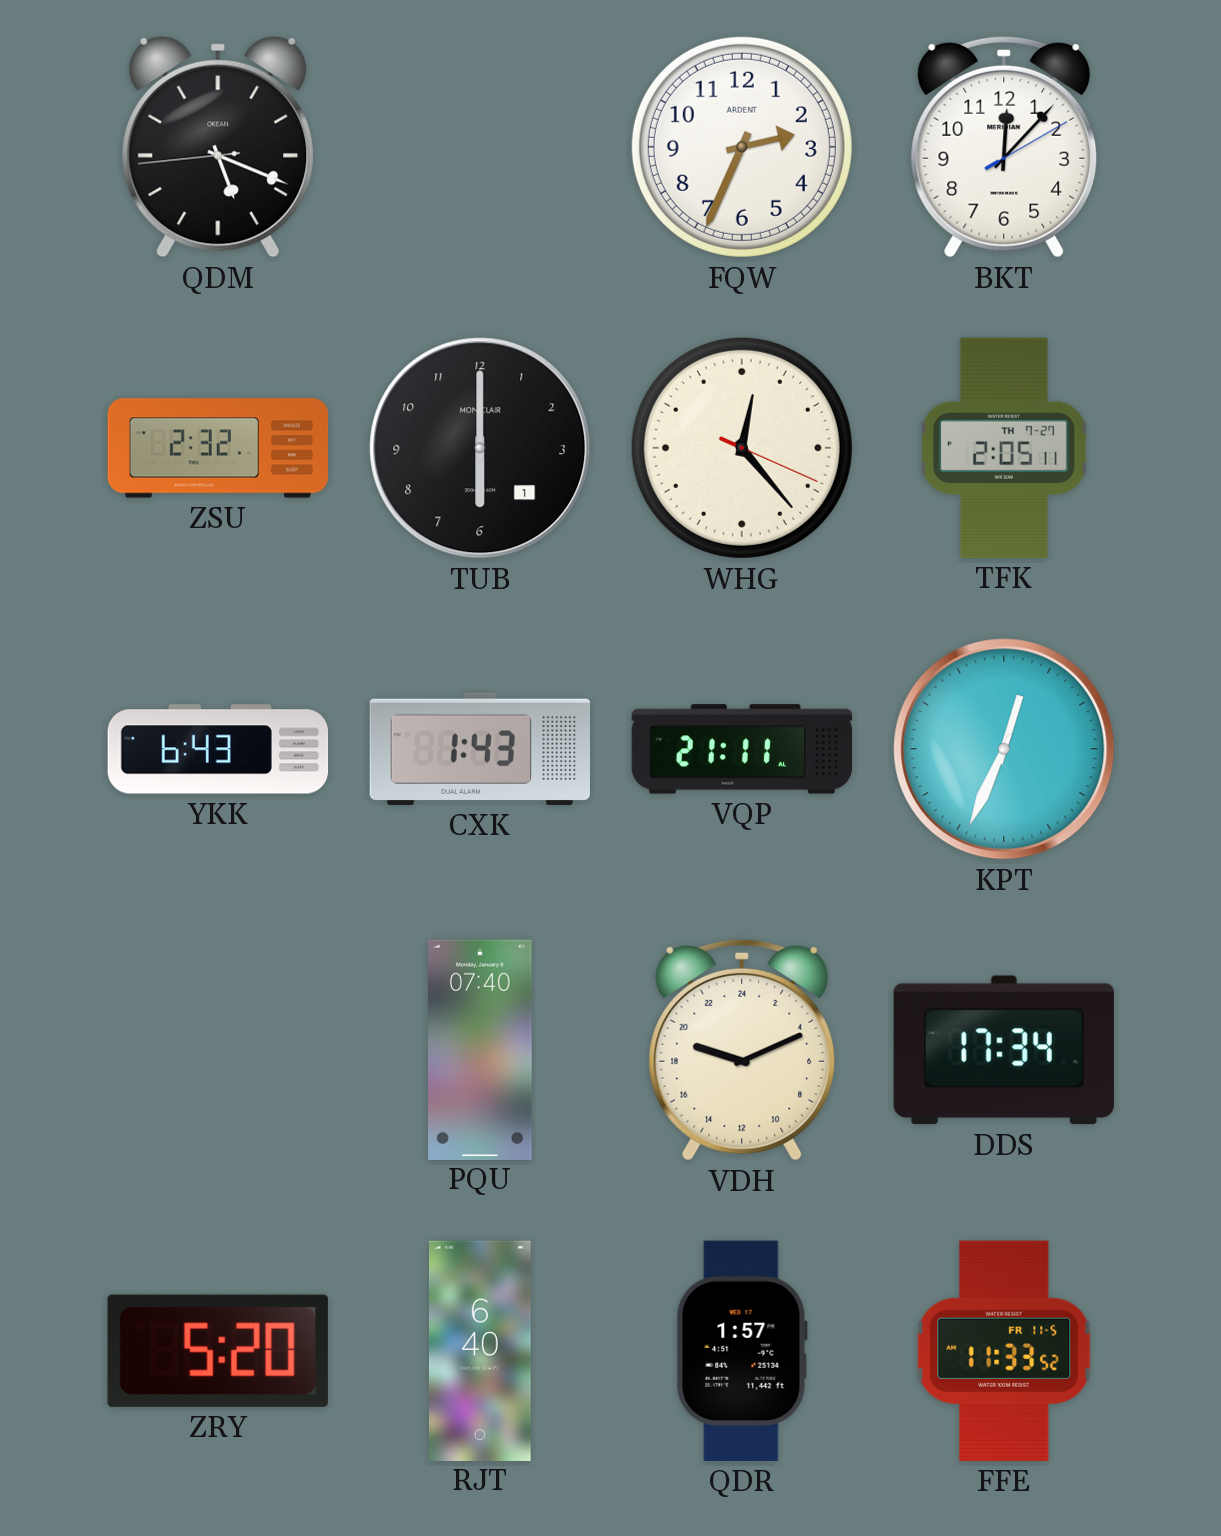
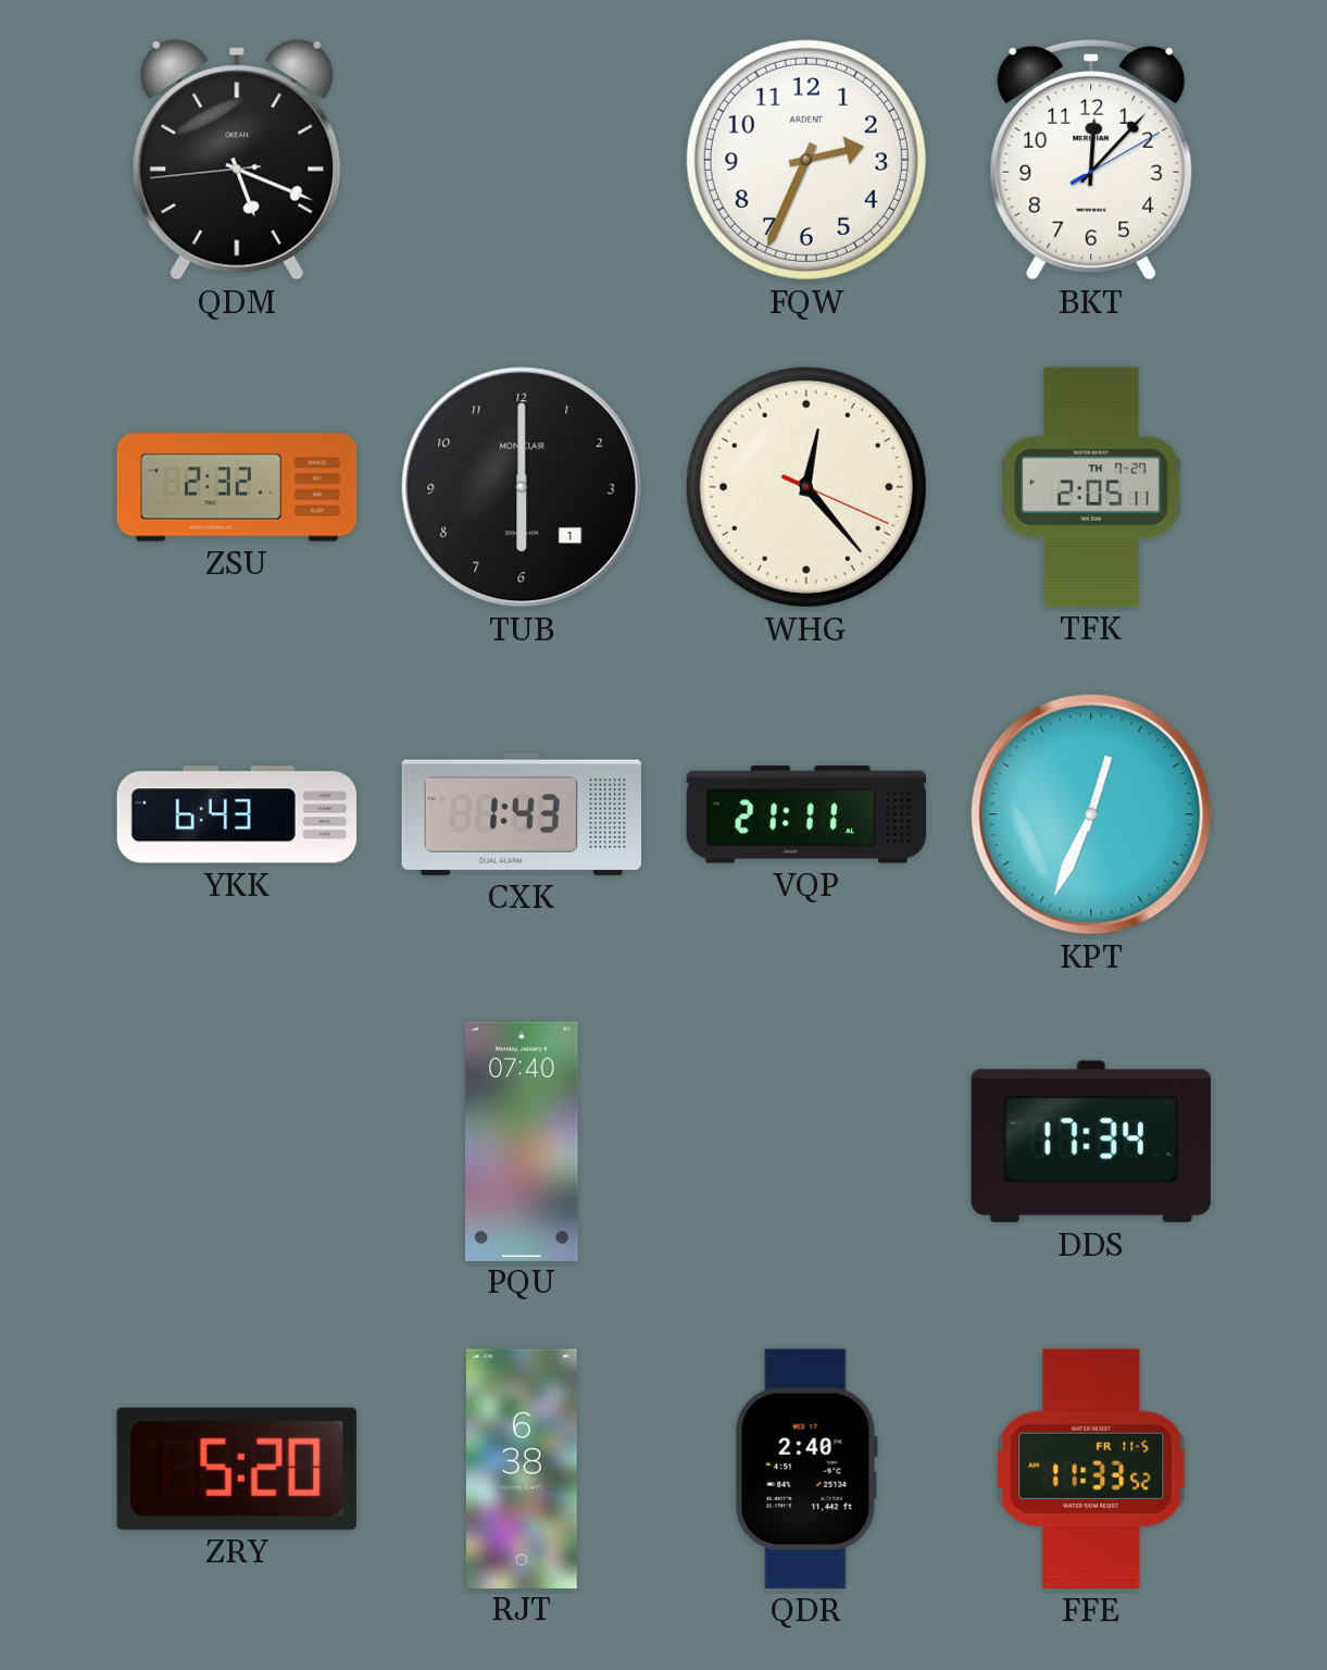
VDH: 19:11 -> none (742, 1050)
RJT: 6:40 -> 6:38 (522, 1468)
QDR: 1:57 -> 2:40 (806, 1469)
